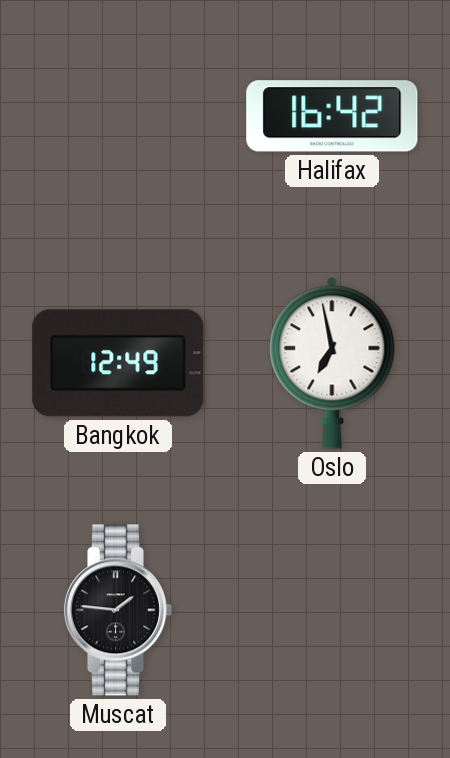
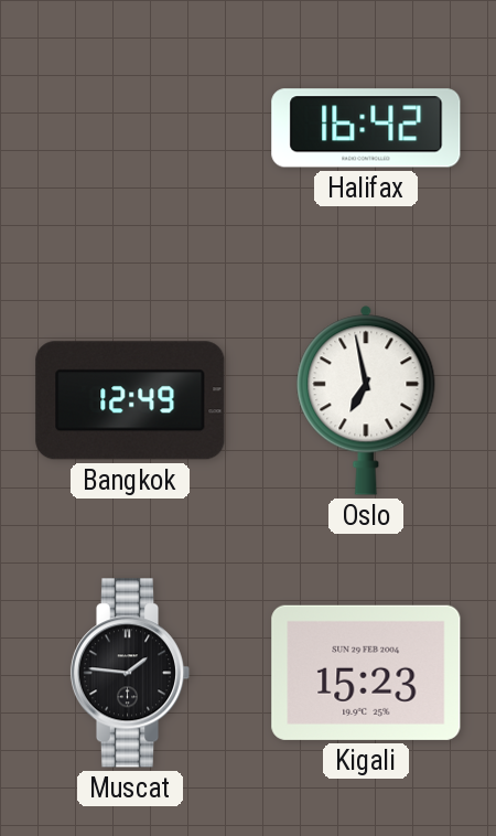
Kigali: none -> 15:23 (366, 673)
